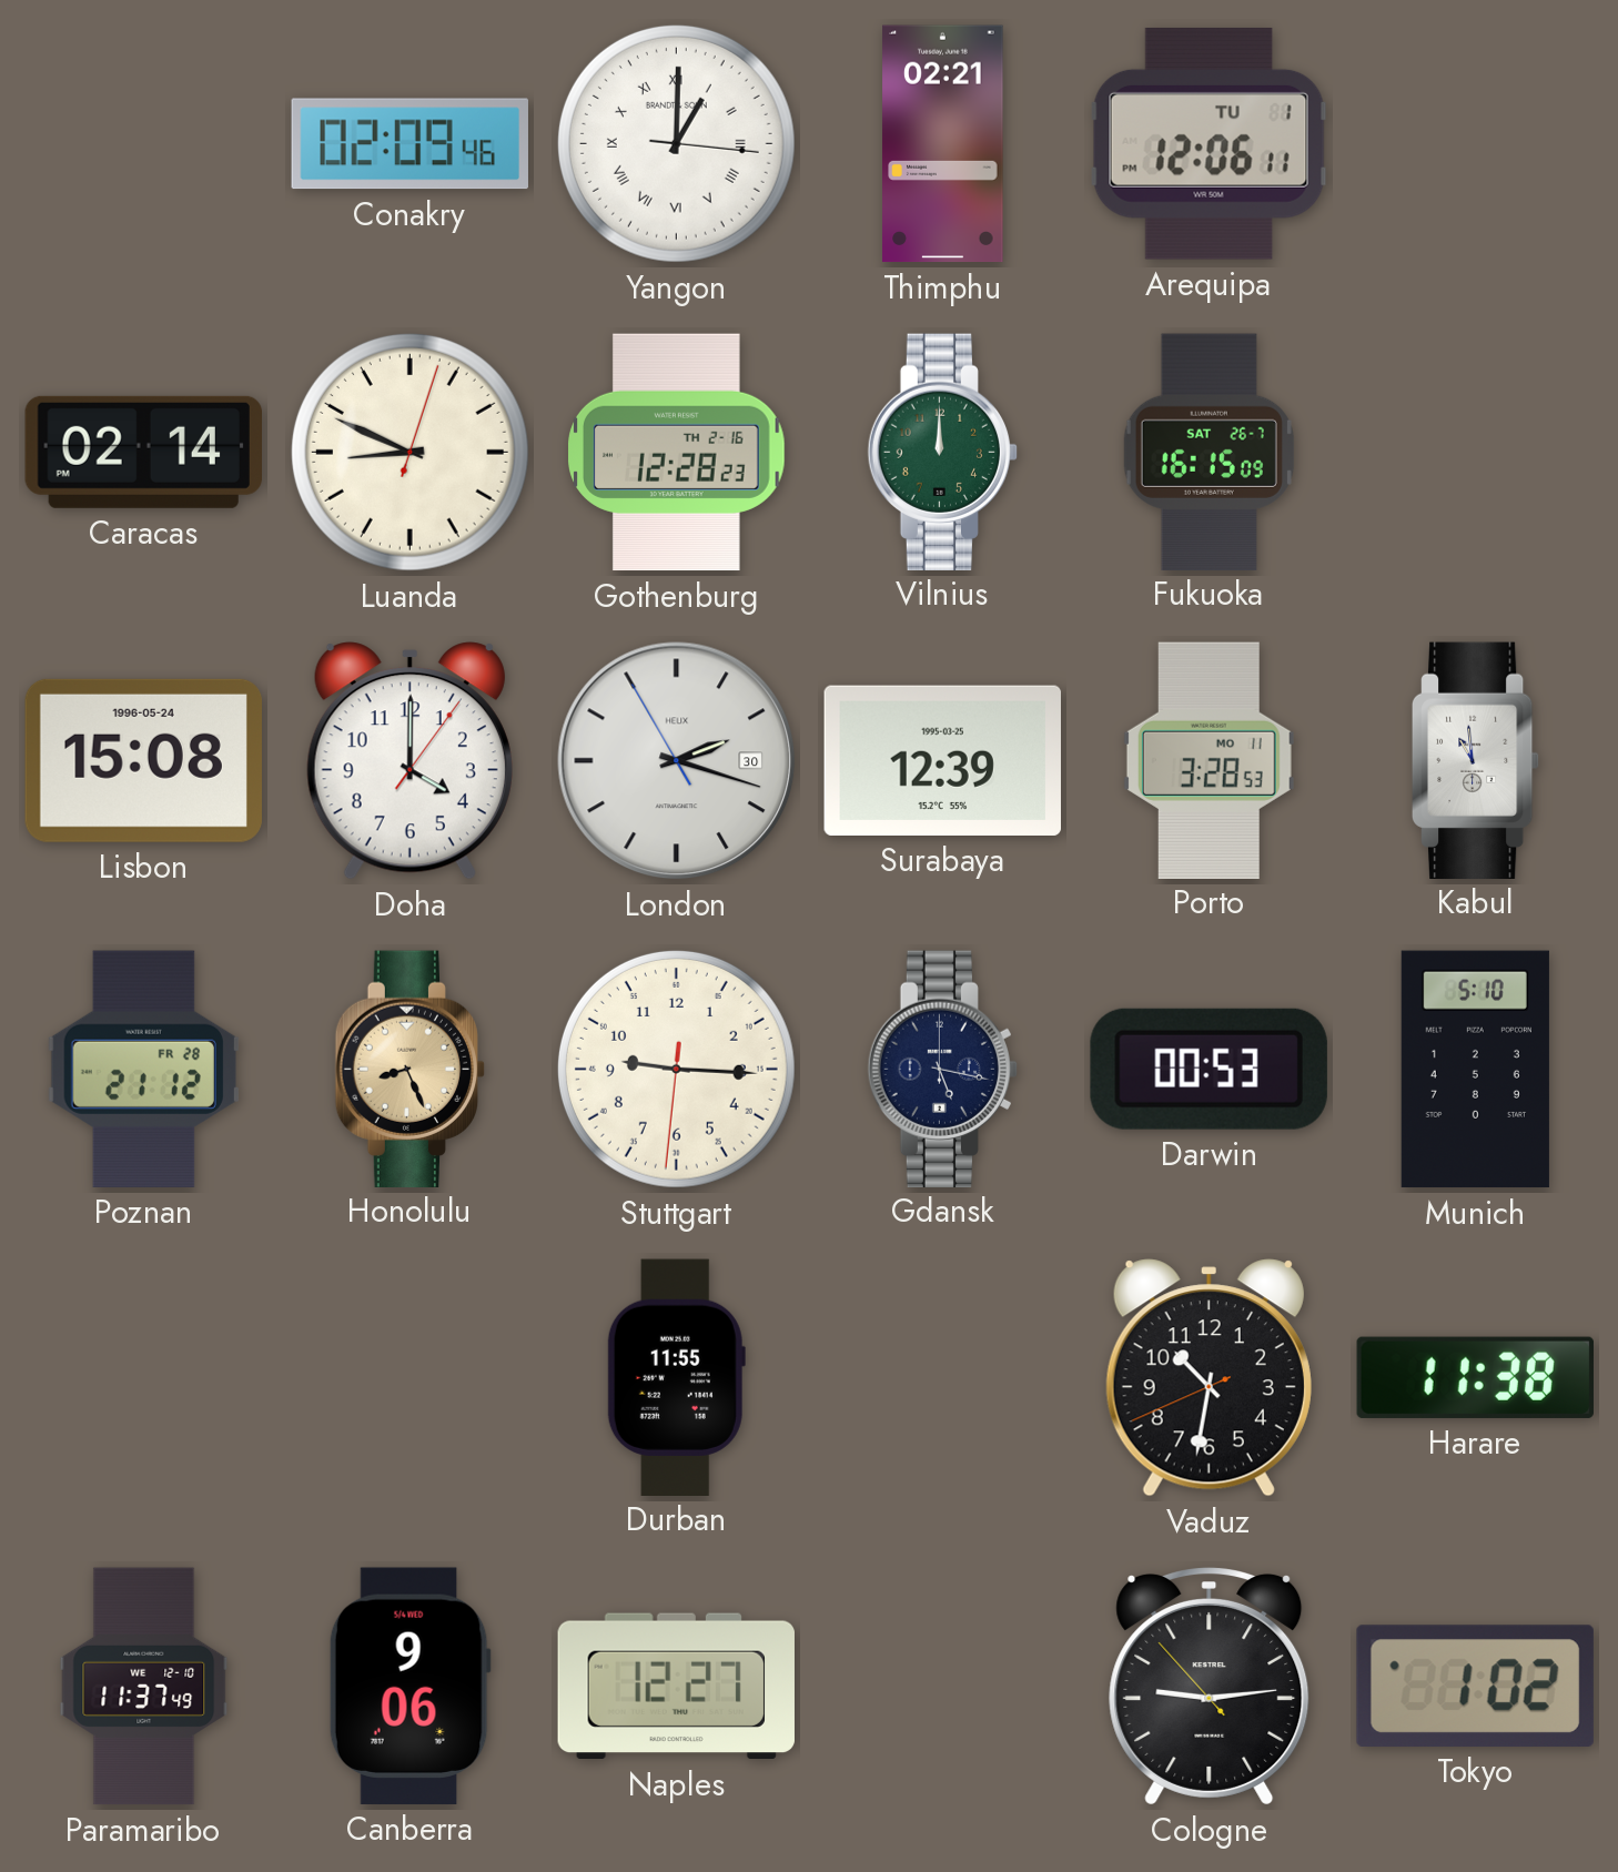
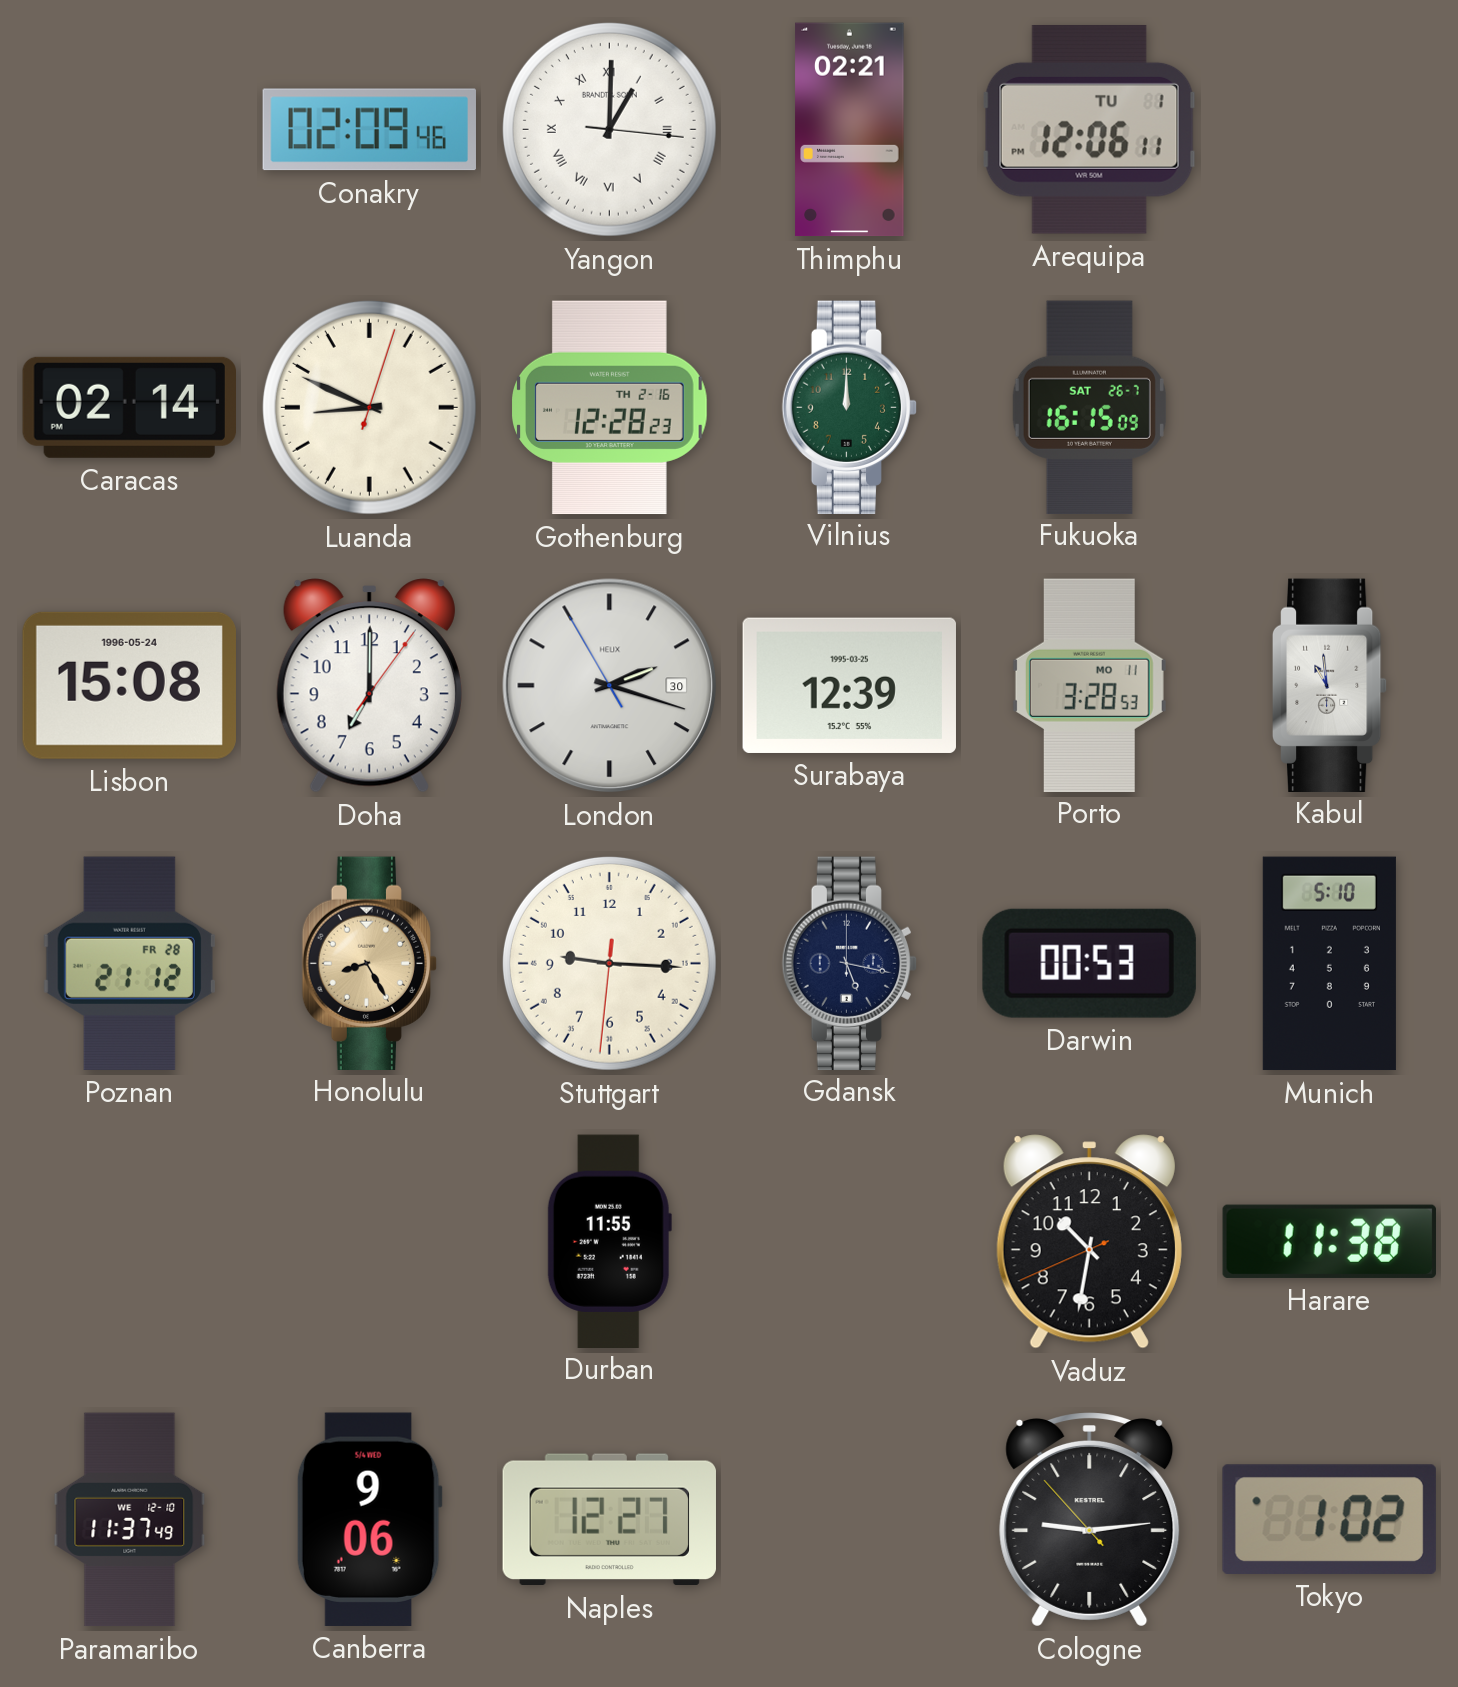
Doha: 4:00 -> 7:00 (369, 686)
Honolulu: 8:26 -> 8:25 (369, 963)
